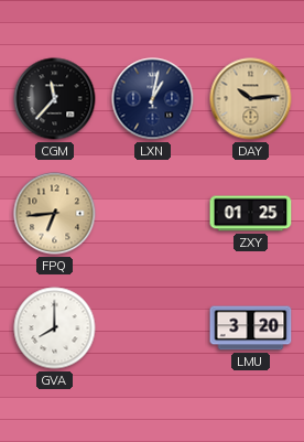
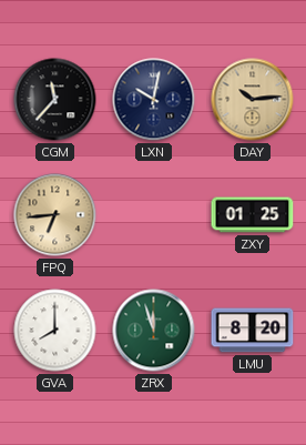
LXN: 1:02 -> 10:02 (154, 100)
ZRX: none -> 11:57 (154, 331)
LMU: 3:20 -> 8:20 (253, 331)
